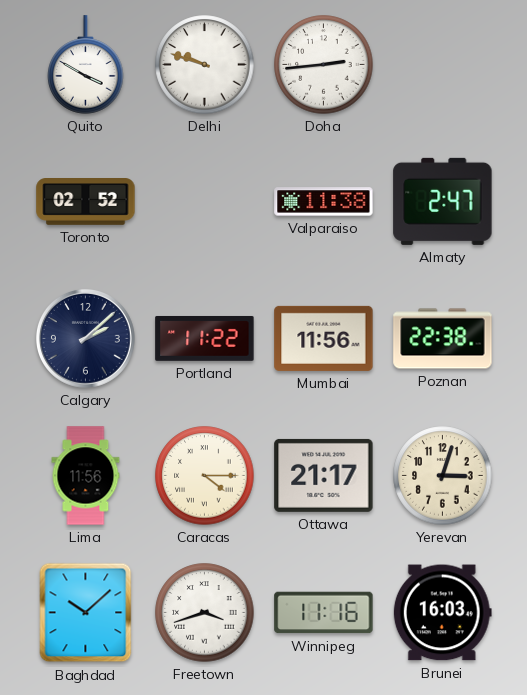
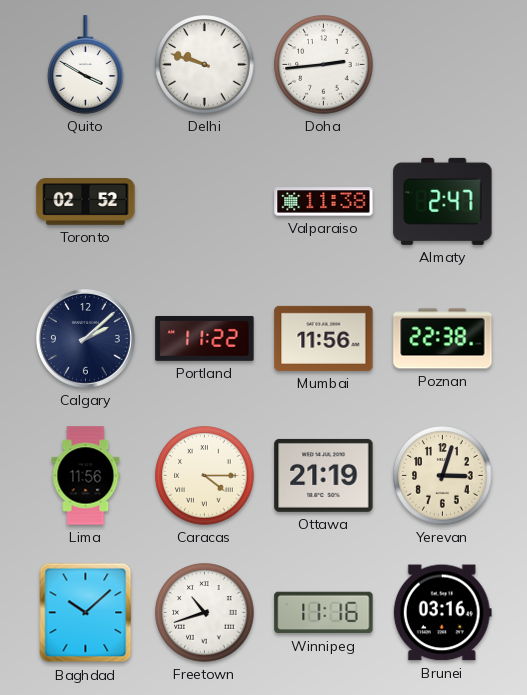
Ottawa: 21:17 -> 21:19 (324, 475)
Freetown: 3:42 -> 10:42 (205, 613)
Brunei: 16:03 -> 03:16 (442, 613)
